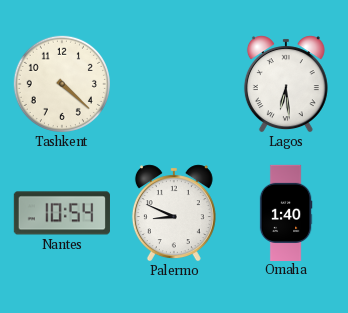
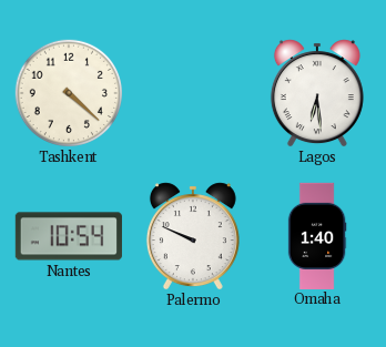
Palermo: 8:49 -> 9:49 (193, 236)
